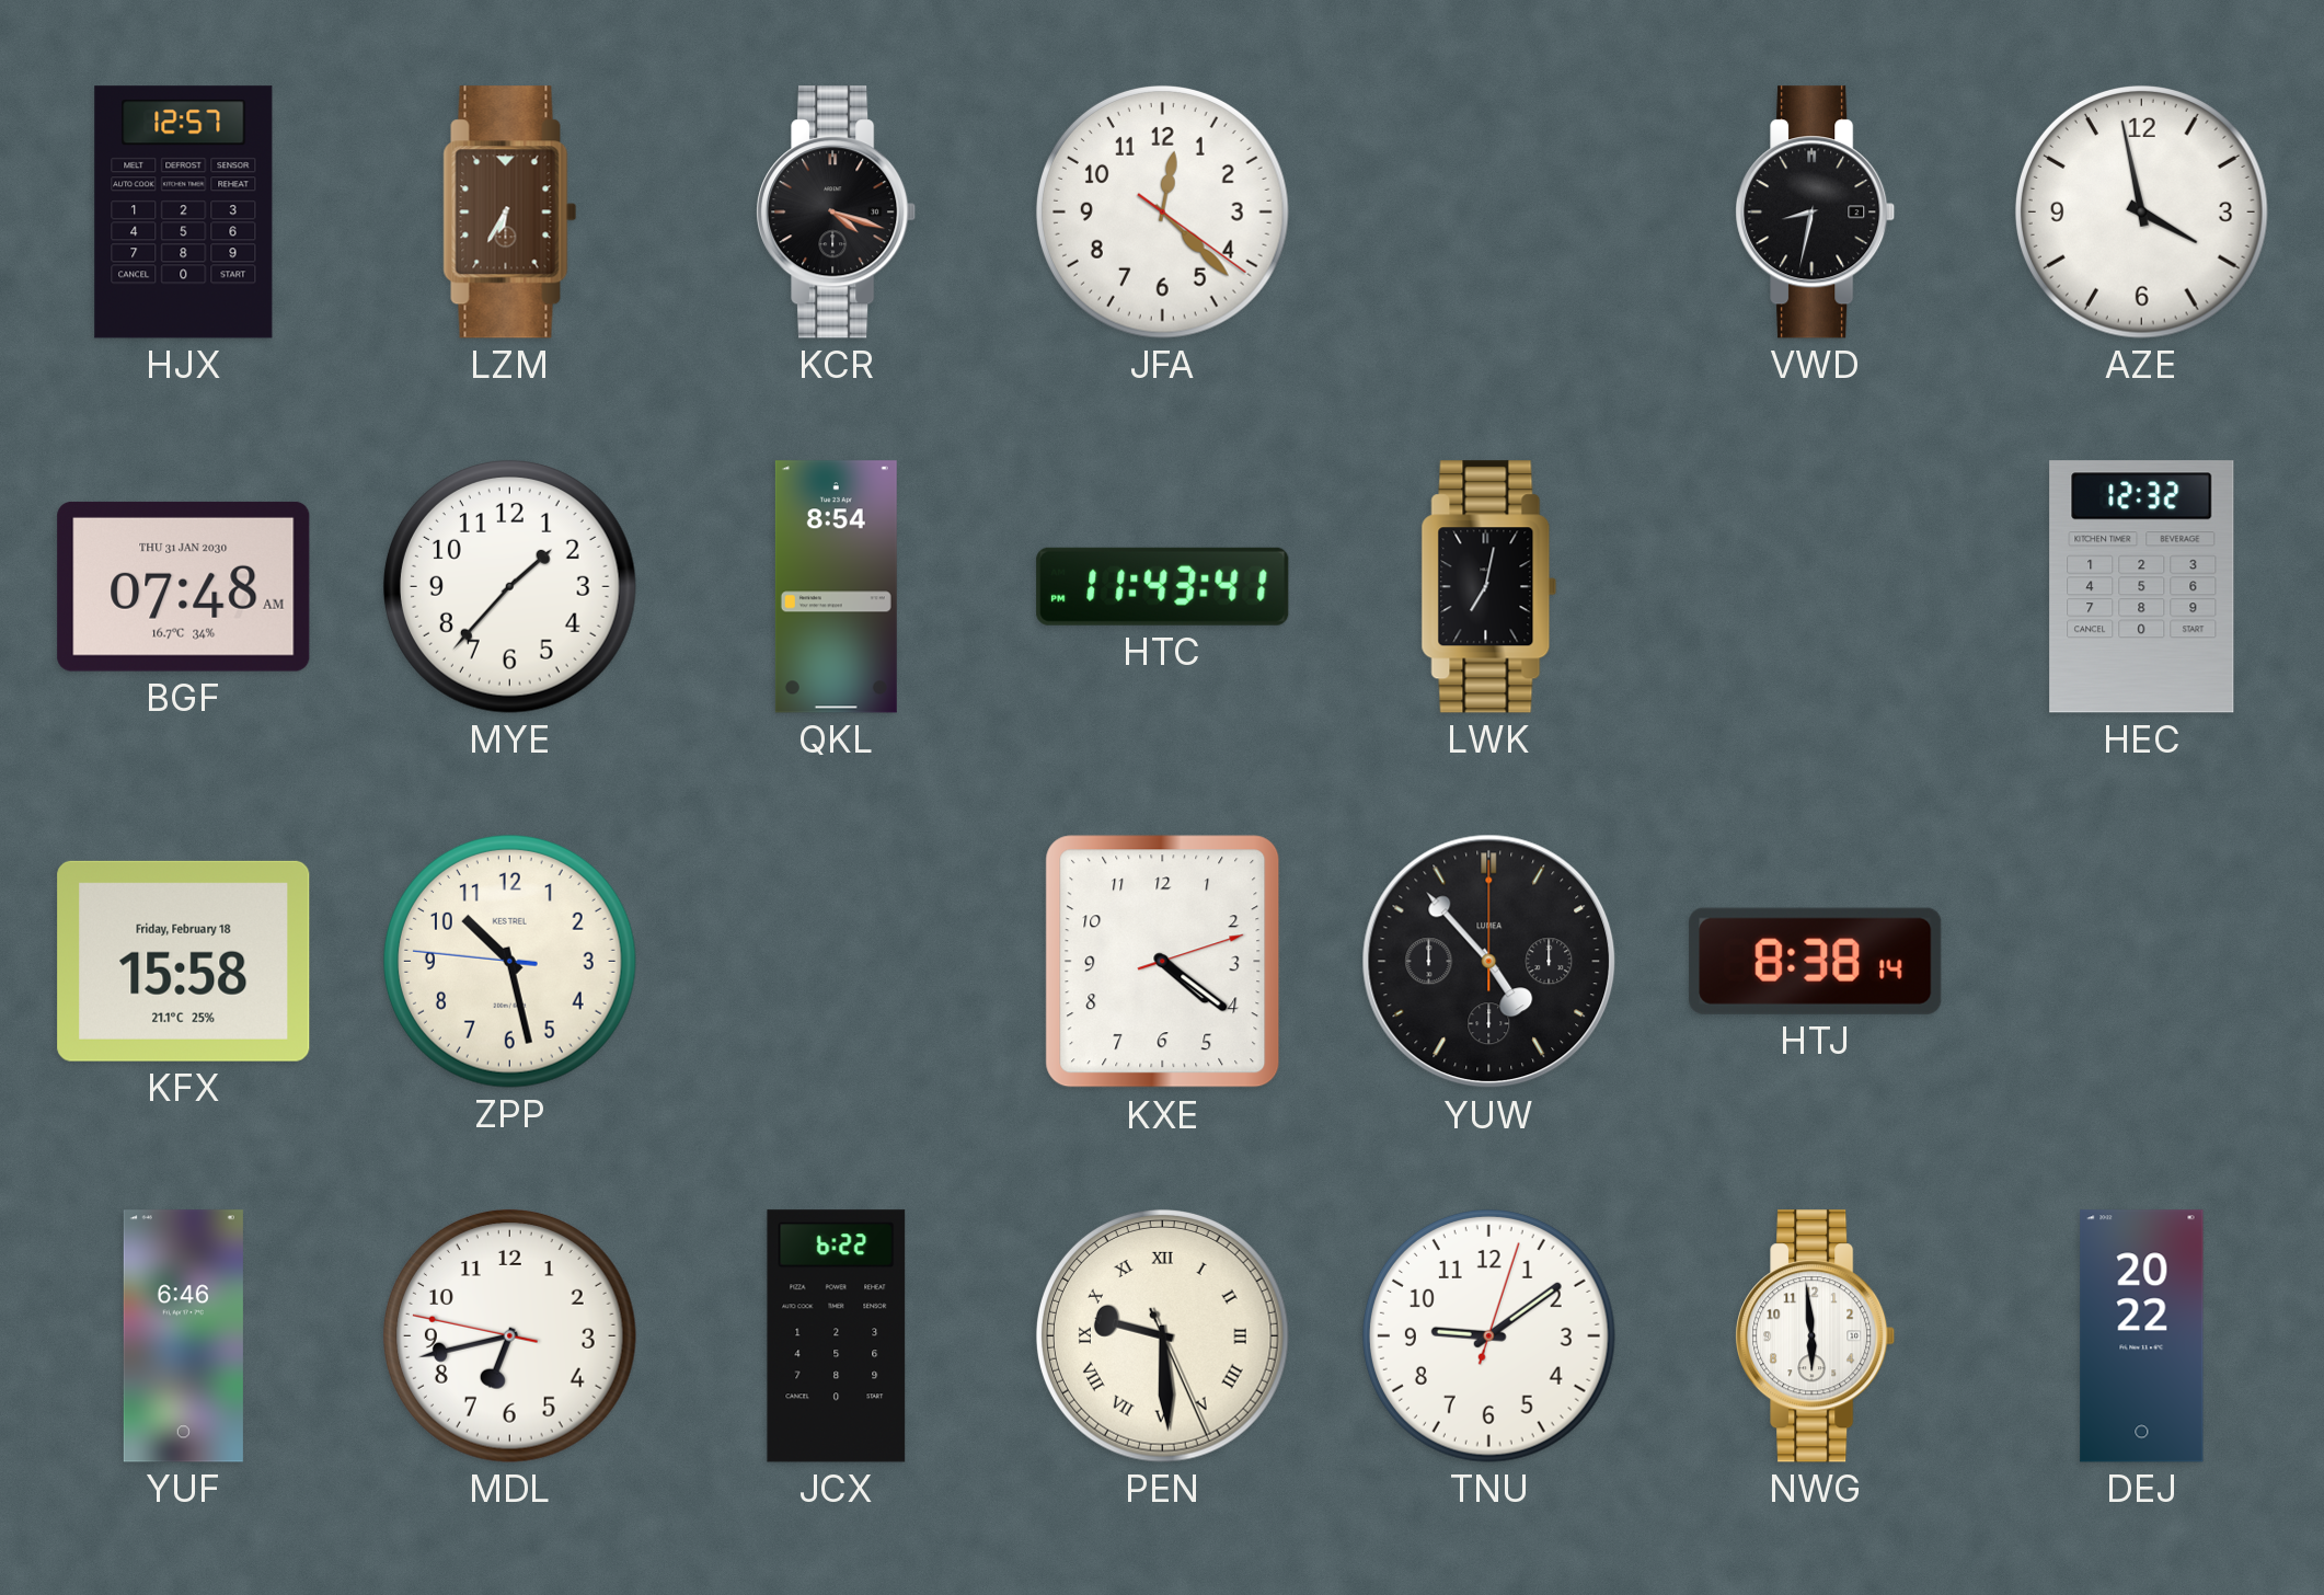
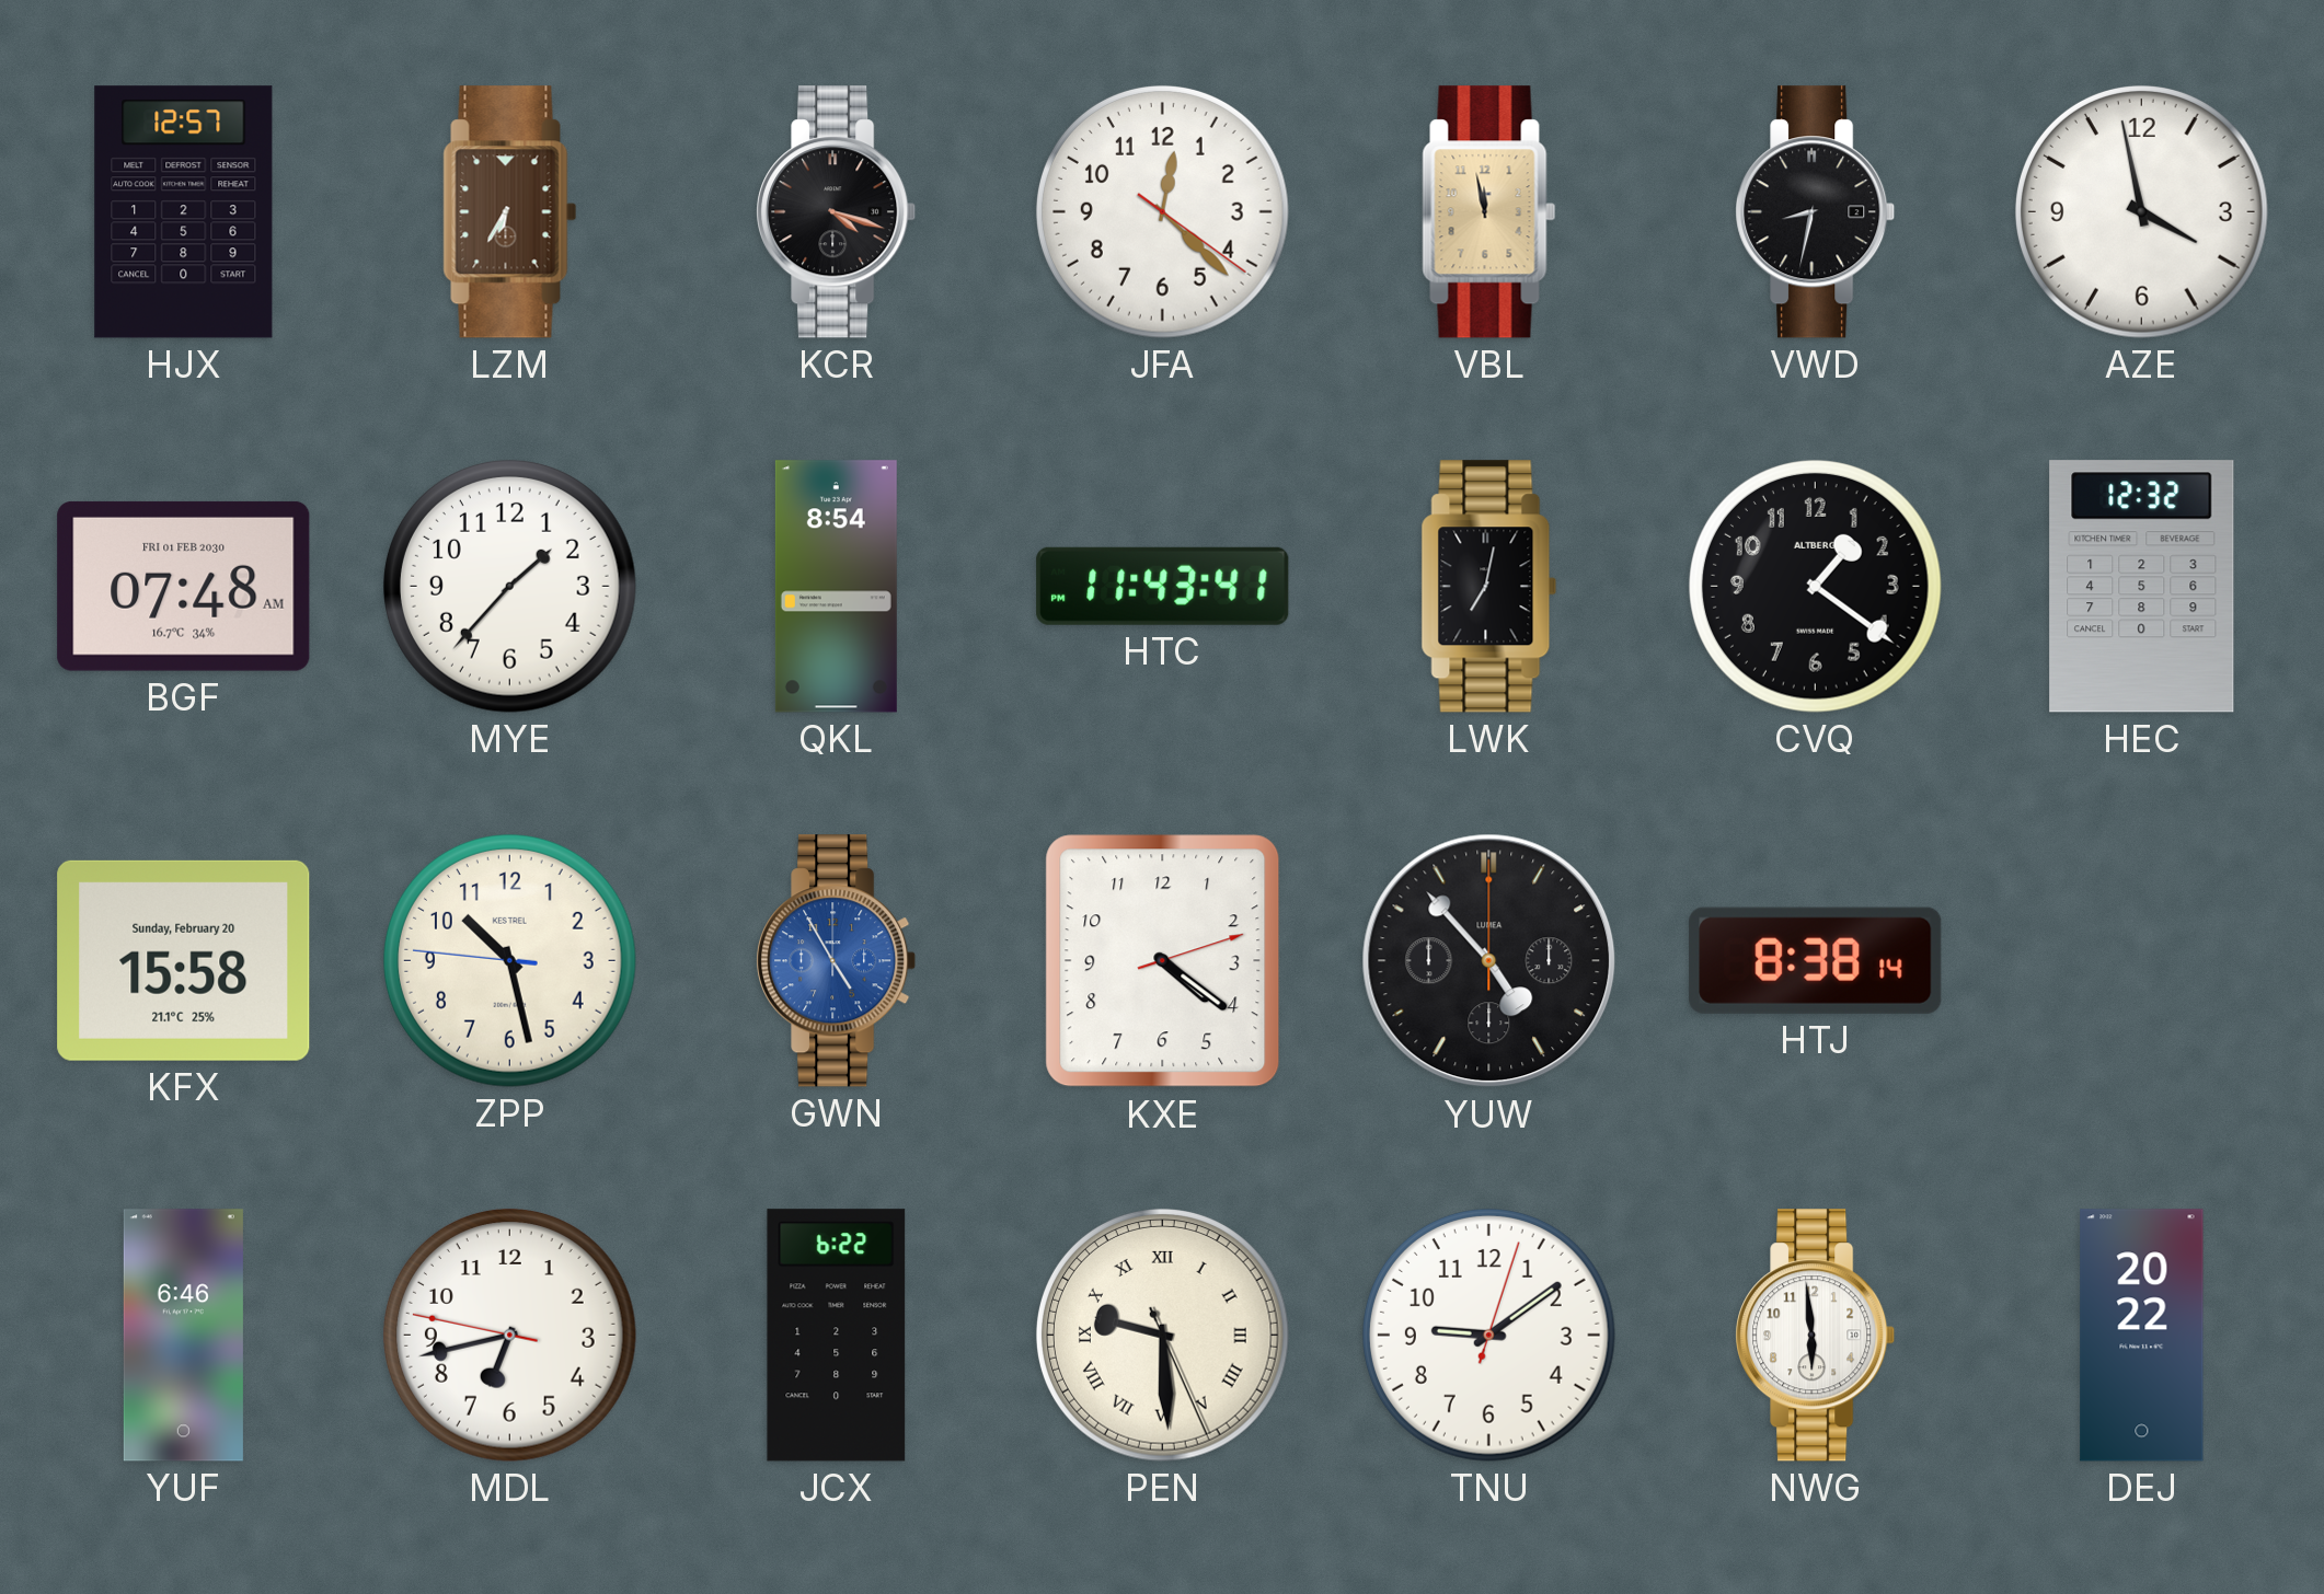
VBL: none -> 11:58 (1489, 212)
BGF date: THU 31 JAN 2030 -> FRI 01 FEB 2030 (184, 586)
CVQ: none -> 1:21 (1816, 587)
KFX date: Friday, February 18 -> Sunday, February 20 (184, 960)
GWN: none -> 4:55 (837, 961)
